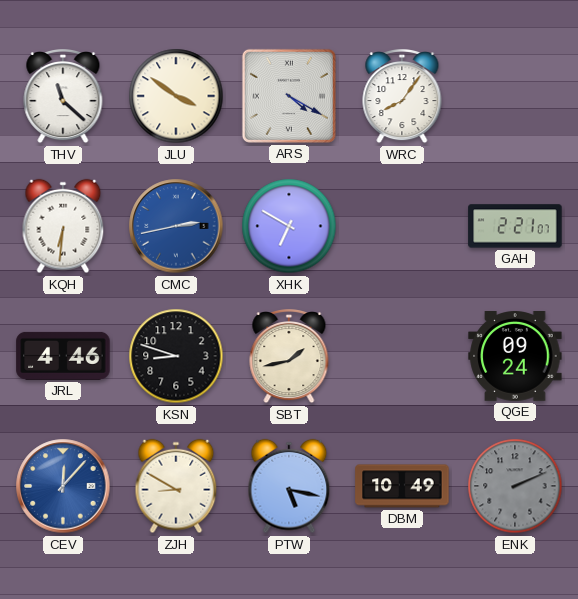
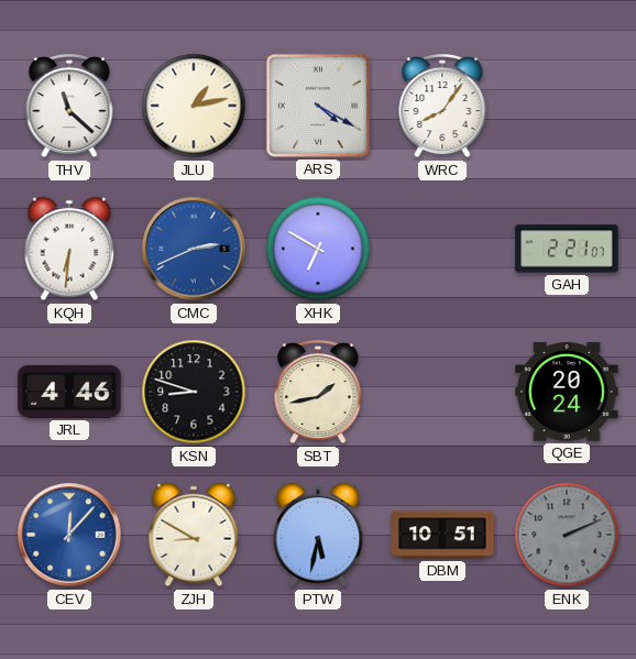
JLU: 3:51 -> 1:13 (194, 106)
CMC: 2:43 -> 2:41 (194, 249)
QGE: 09:24 -> 20:24 (567, 393)
PTW: 5:17 -> 5:32 (318, 535)
DBM: 10:49 -> 10:51 (442, 535)
